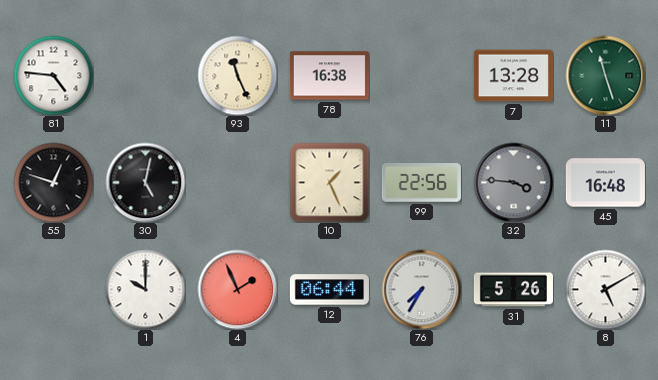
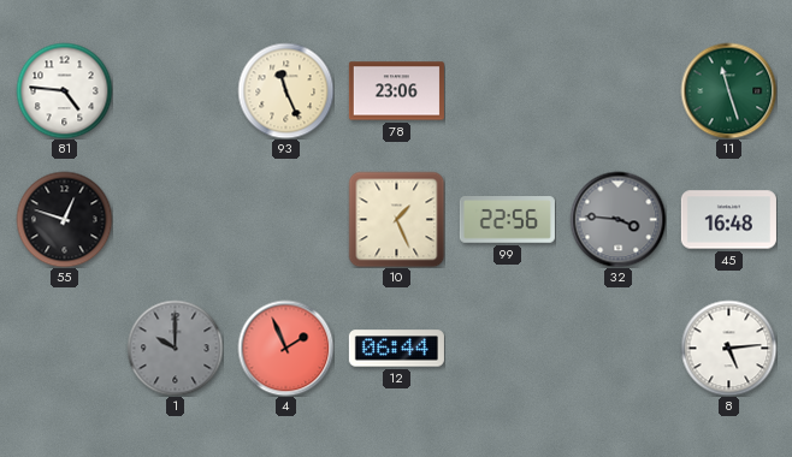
78: 16:38 -> 23:06 (396, 91)
7: 13:28 -> none (513, 76)
30: 5:02 -> none (145, 182)
1 dial: white -> grey (175, 348)
76: 7:35 -> none (421, 289)
31: 5:26 -> none (513, 290)
8: 5:10 -> 5:14 (728, 348)
